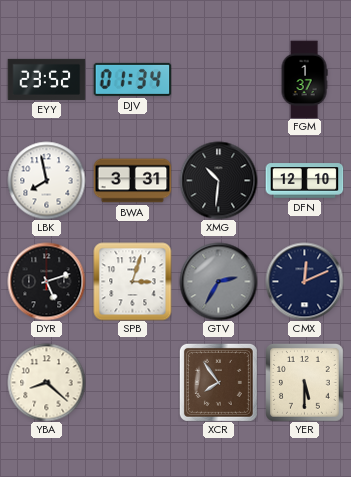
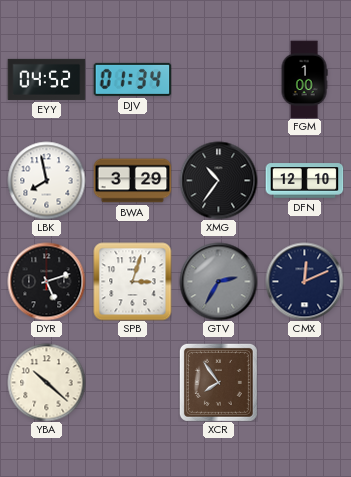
EYY: 23:52 -> 04:52 (46, 79)
FGM: 1:37 -> 1:00 (304, 79)
BWA: 3:31 -> 3:29 (132, 181)
XMG: 10:31 -> 10:36 (218, 180)
YBA: 8:22 -> 10:22 (46, 382)
YER: 5:30 -> none (305, 383)
